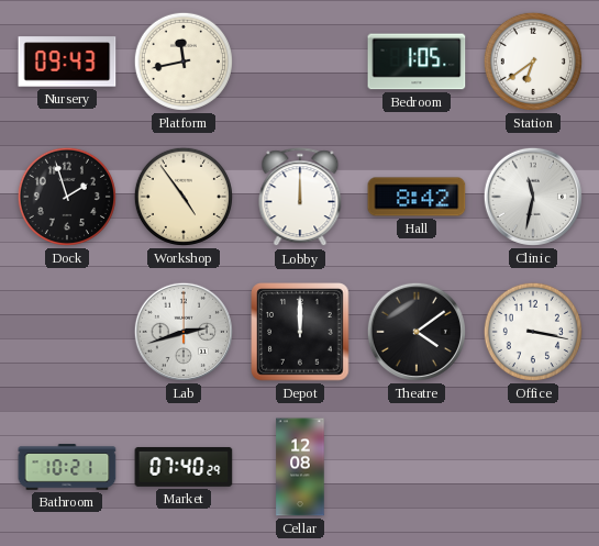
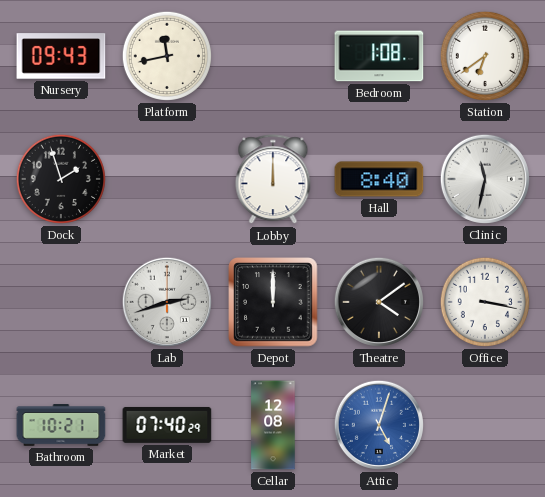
Bedroom: 1:05 -> 1:08 (379, 56)
Workshop: 4:54 -> none (184, 197)
Hall: 8:42 -> 8:40 (379, 179)
Attic: none -> 5:03 (379, 425)
